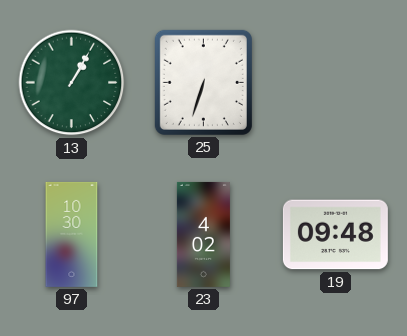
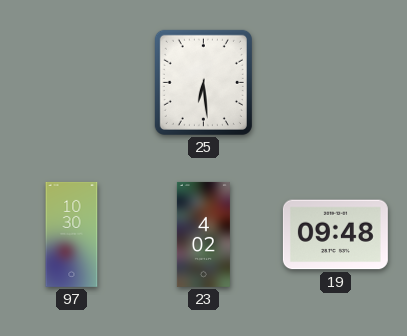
13: 1:05 -> none (72, 83)
25: 6:33 -> 6:29 (203, 82)
